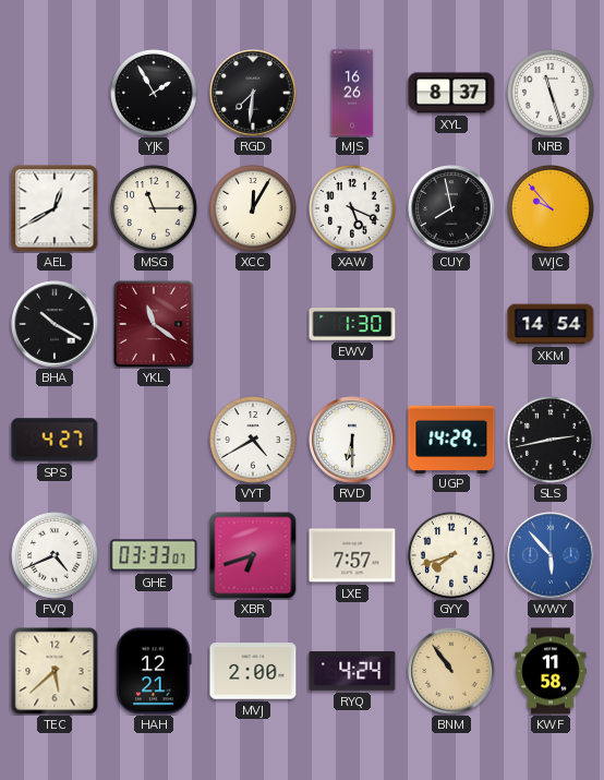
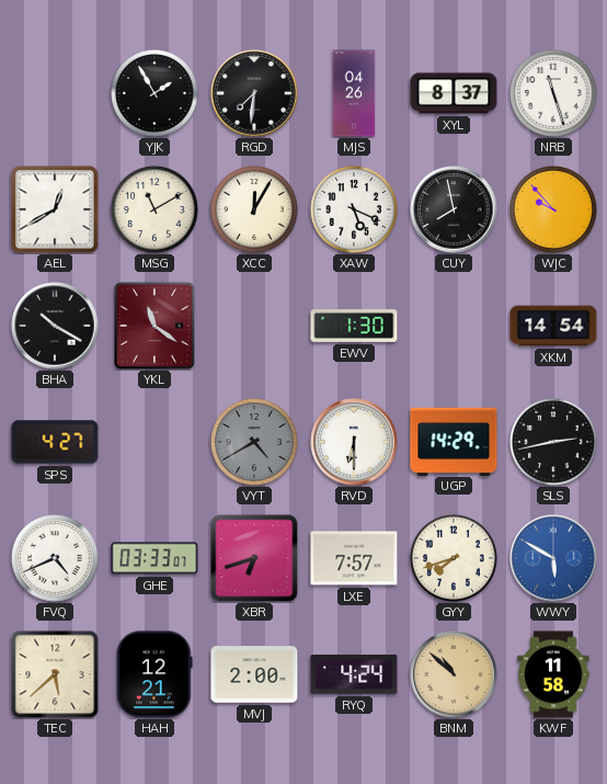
MJS: 16:26 -> 04:26 (354, 93)
MSG: 11:15 -> 11:10 (156, 211)
VYT dial: white -> grey (255, 443)
WWY: 5:53 -> 5:50 (553, 558)
BNM: 10:54 -> 10:52 (454, 674)
